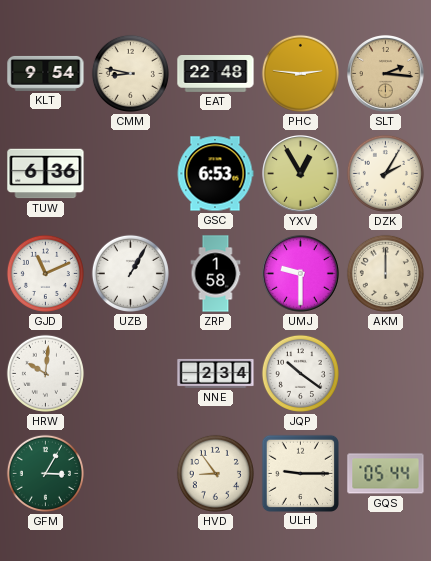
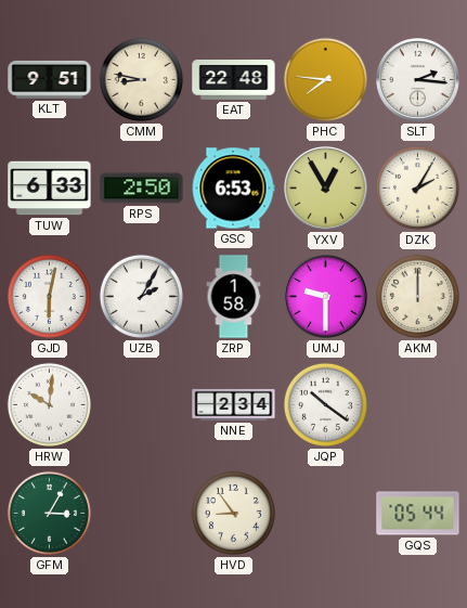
KLT: 9:54 -> 9:51 (50, 79)
PHC: 2:46 -> 7:46 (325, 79)
SLT dial: champagne -> white (418, 80)
TUW: 6:36 -> 6:33 (50, 189)
RPS: none -> 2:50 (142, 189)
GJD: 11:11 -> 6:02 (49, 296)
UZB: 1:05 -> 2:05 (141, 296)
ULH: 9:15 -> none (300, 473)
